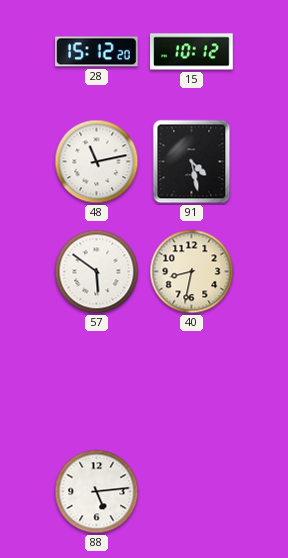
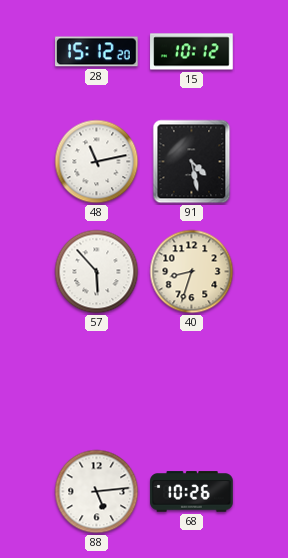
57: 5:51 -> 5:53 (97, 272)
40: 8:32 -> 8:33 (192, 272)
68: none -> 10:26 (192, 492)
